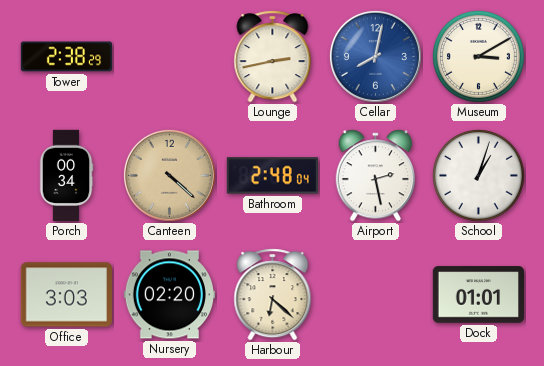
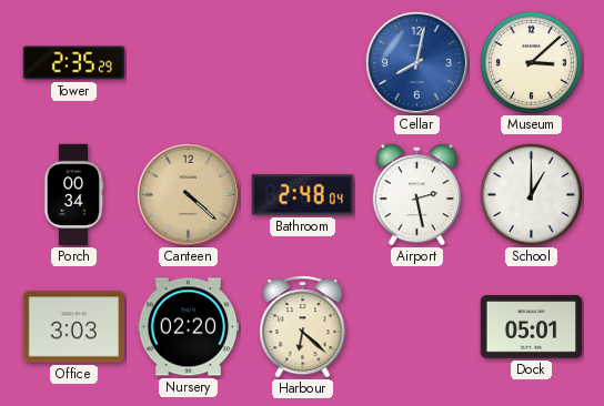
Tower: 2:38 -> 2:35 (73, 63)
Lounge: 2:43 -> none (273, 57)
Museum: 3:10 -> 3:08 (531, 62)
School: 1:03 -> 1:00 (531, 194)
Dock: 01:01 -> 05:01 (531, 327)
